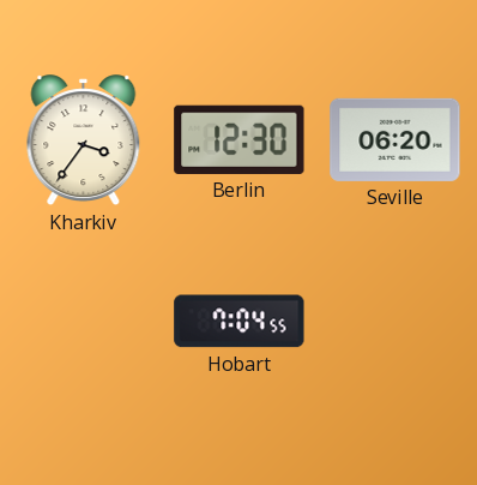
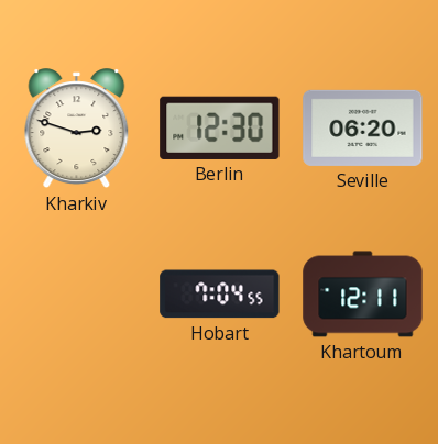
Kharkiv: 3:36 -> 2:48 (77, 129)
Khartoum: none -> 12:11 (363, 295)
